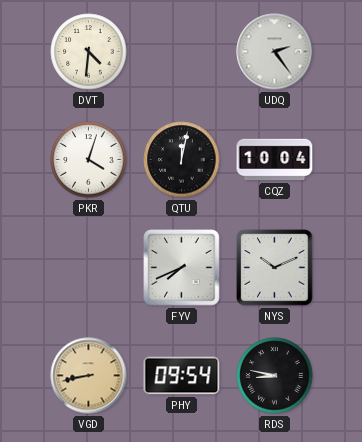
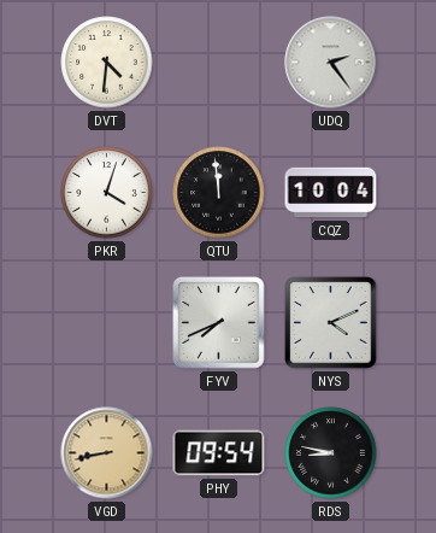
QTU: 12:02 -> 11:59 (219, 193)
NYS: 10:11 -> 4:11 (331, 323)
